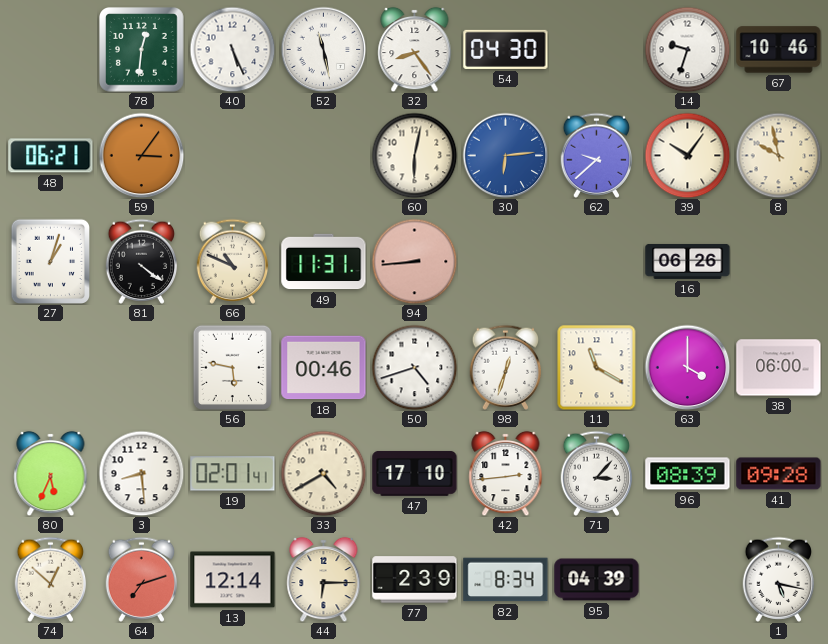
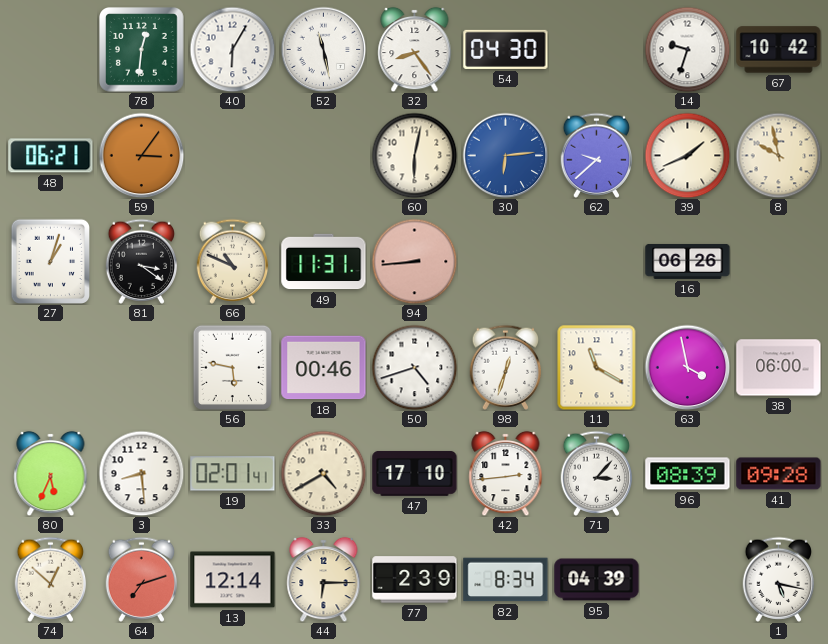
40: 5:26 -> 6:05 (232, 49)
67: 10:46 -> 10:42 (779, 50)
39: 10:06 -> 1:41 (687, 155)
81: 4:21 -> 3:21 (142, 261)
63: 4:00 -> 3:58 (687, 367)
